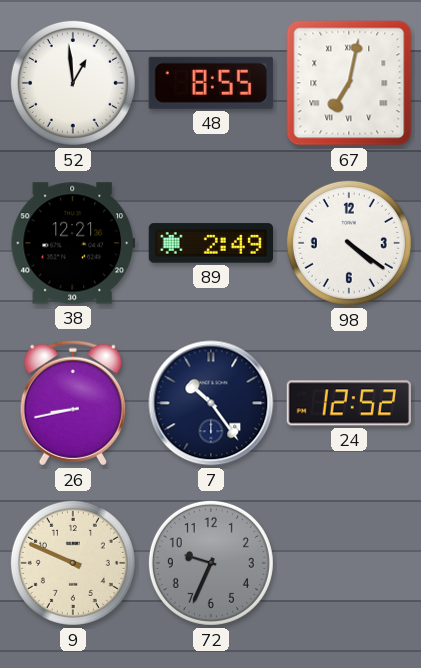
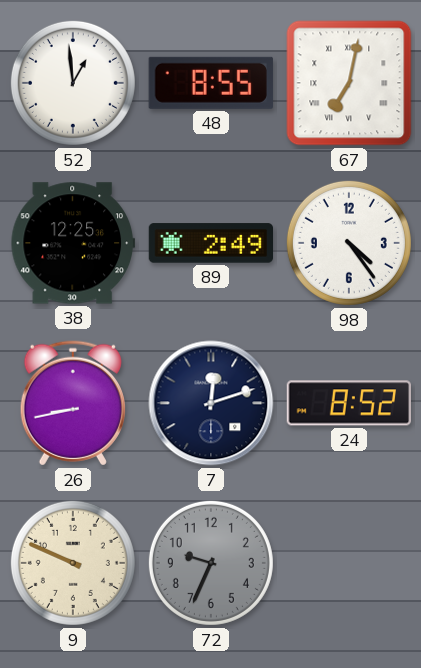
38: 12:21 -> 12:25 (72, 243)
98: 4:21 -> 4:24 (349, 243)
7: 10:24 -> 12:12 (211, 403)
24: 12:52 -> 8:52 (348, 403)
